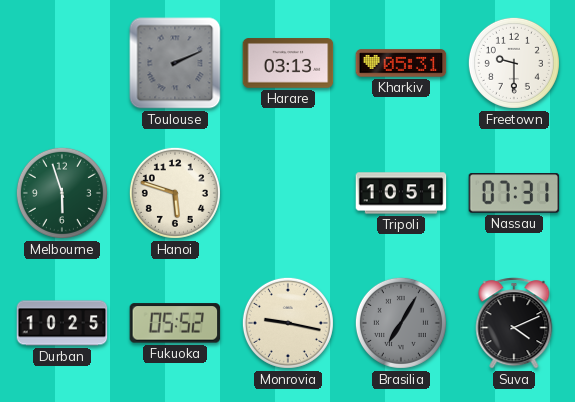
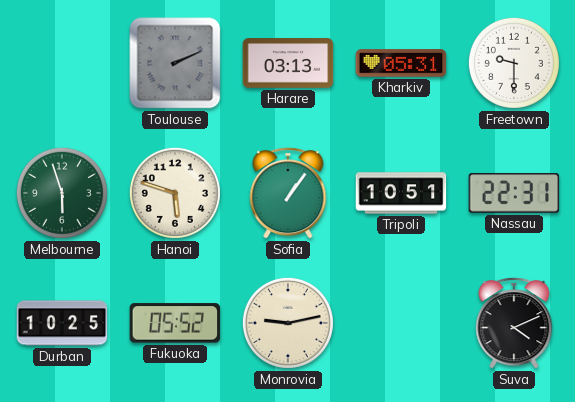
Sofia: none -> 1:06 (288, 193)
Nassau: 07:31 -> 22:31 (514, 193)
Monrovia: 9:17 -> 9:13 (288, 323)
Brasilia: 7:05 -> none (401, 323)
